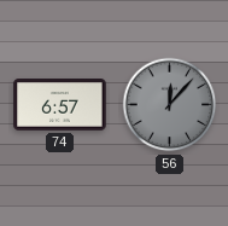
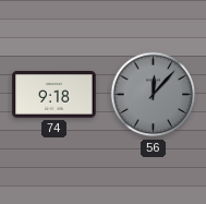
74: 6:57 -> 9:18 (54, 95)
